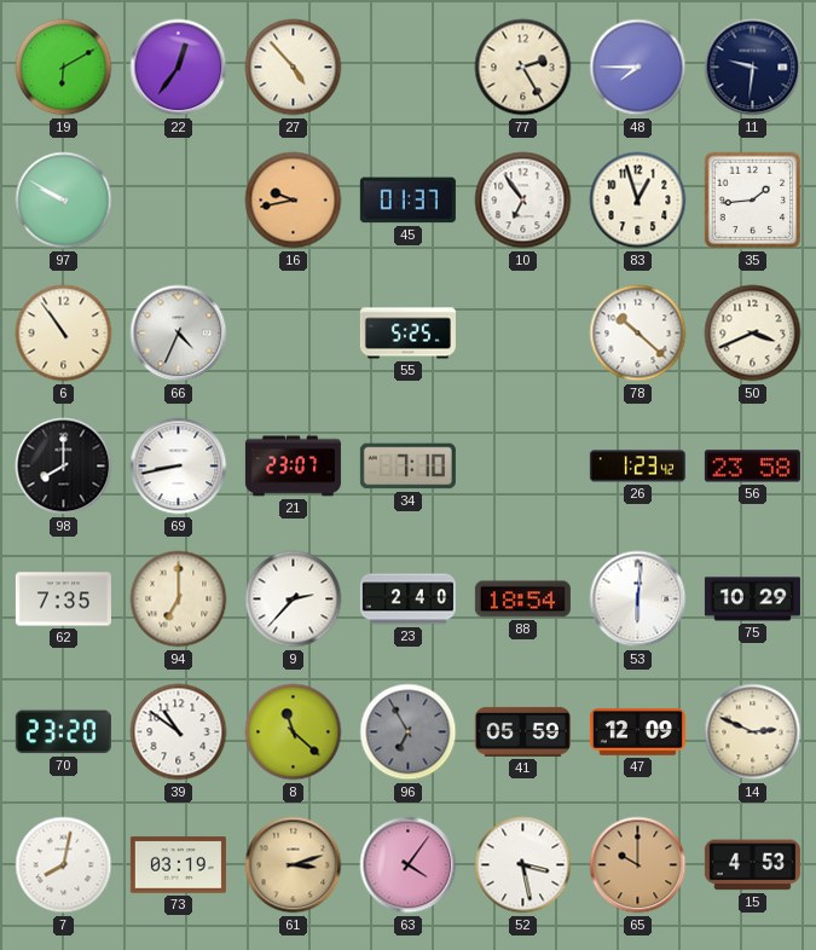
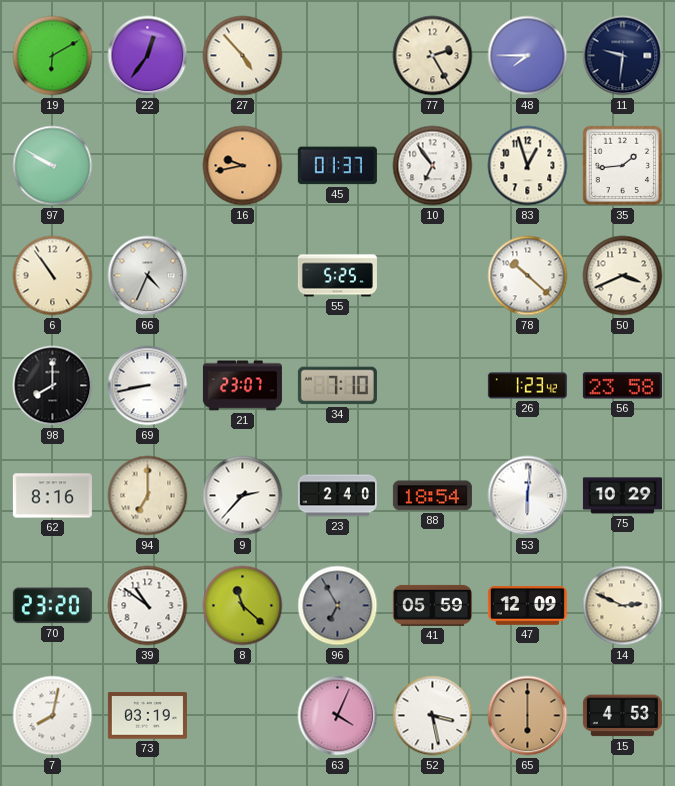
62: 7:35 -> 8:16 (52, 496)
61: 3:12 -> none (294, 865)
63: 4:06 -> 4:04 (338, 716)
65: 10:00 -> 6:00 (528, 716)
